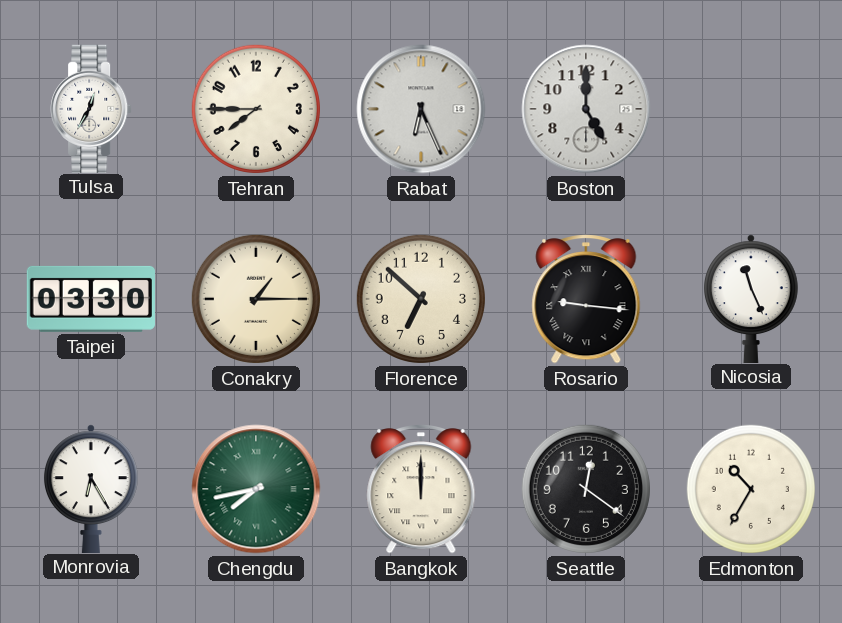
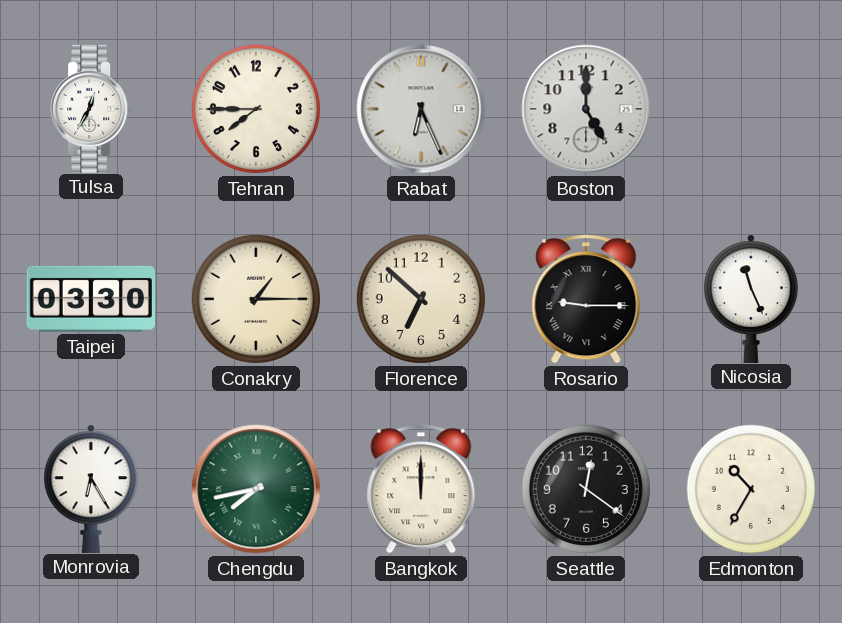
Rosario: 9:16 -> 9:15 (586, 299)
